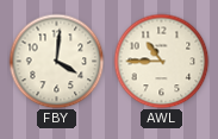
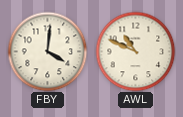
AWL: 10:45 -> 10:49 (135, 51)
